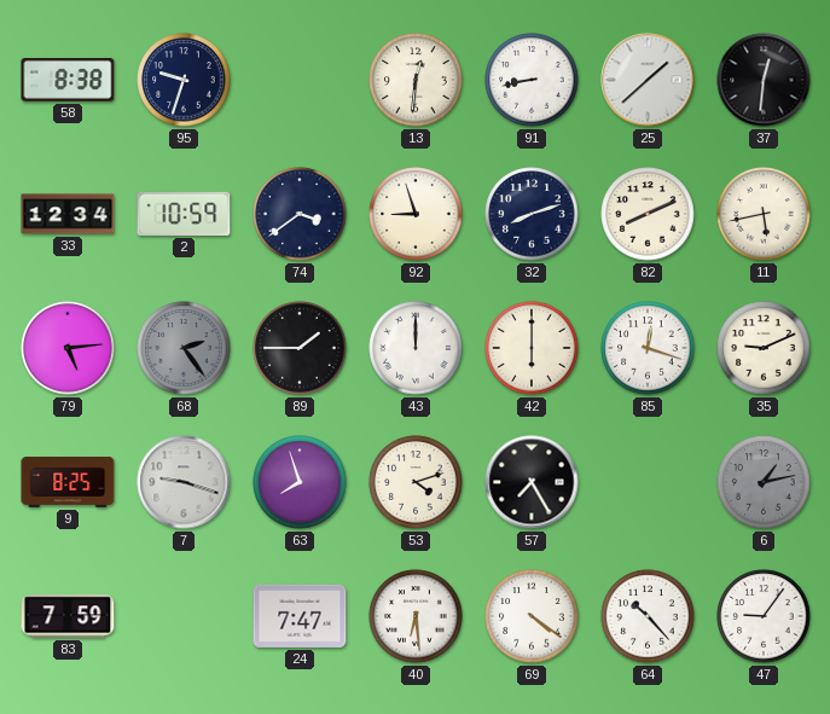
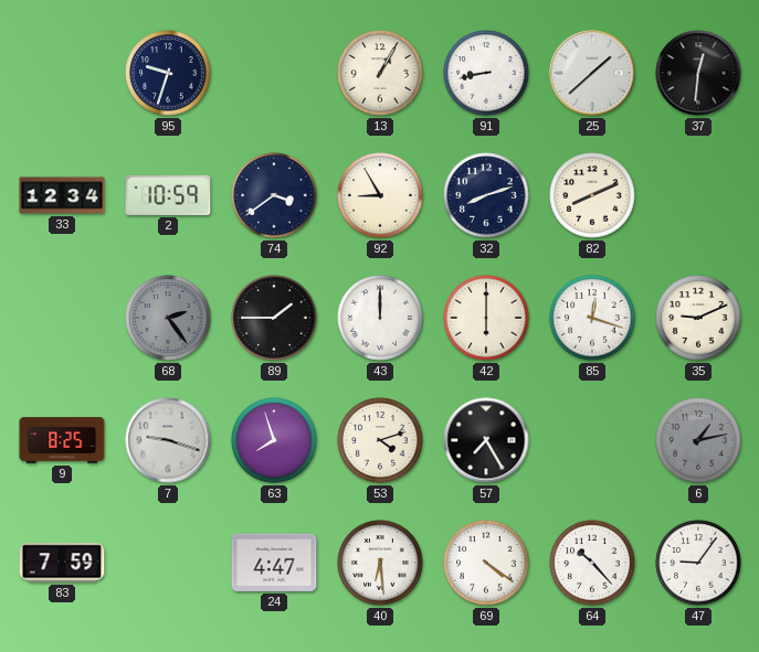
58: 8:38 -> none (68, 81)
13: 12:31 -> 1:05 (380, 73)
92: 8:57 -> 8:55 (380, 195)
11: 5:43 -> none (764, 214)
79: 5:14 -> none (68, 348)
24: 7:47 -> 4:47 (274, 563)
